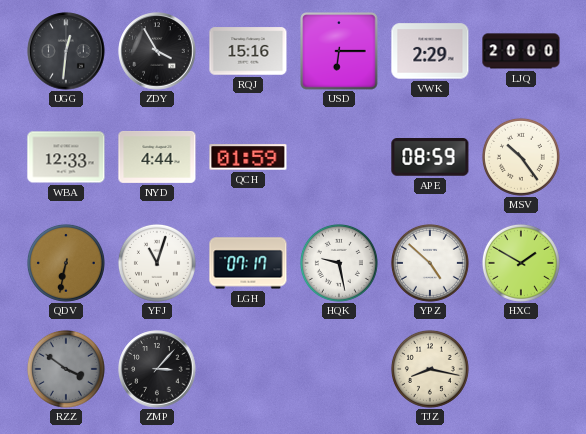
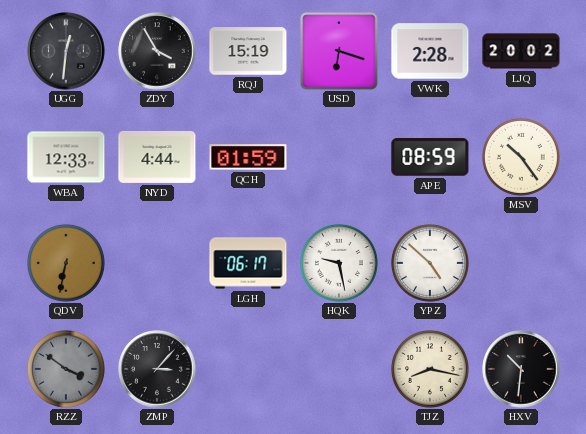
RQJ: 15:16 -> 15:19 (248, 51)
USD: 6:15 -> 6:18 (339, 51)
VWK: 2:29 -> 2:28 (430, 51)
LJQ: 20:00 -> 20:02 (521, 51)
YFJ: 11:03 -> none (157, 263)
LGH: 07:17 -> 06:17 (248, 263)
HXC: 1:50 -> none (521, 263)
HXV: none -> 10:31 (521, 369)
